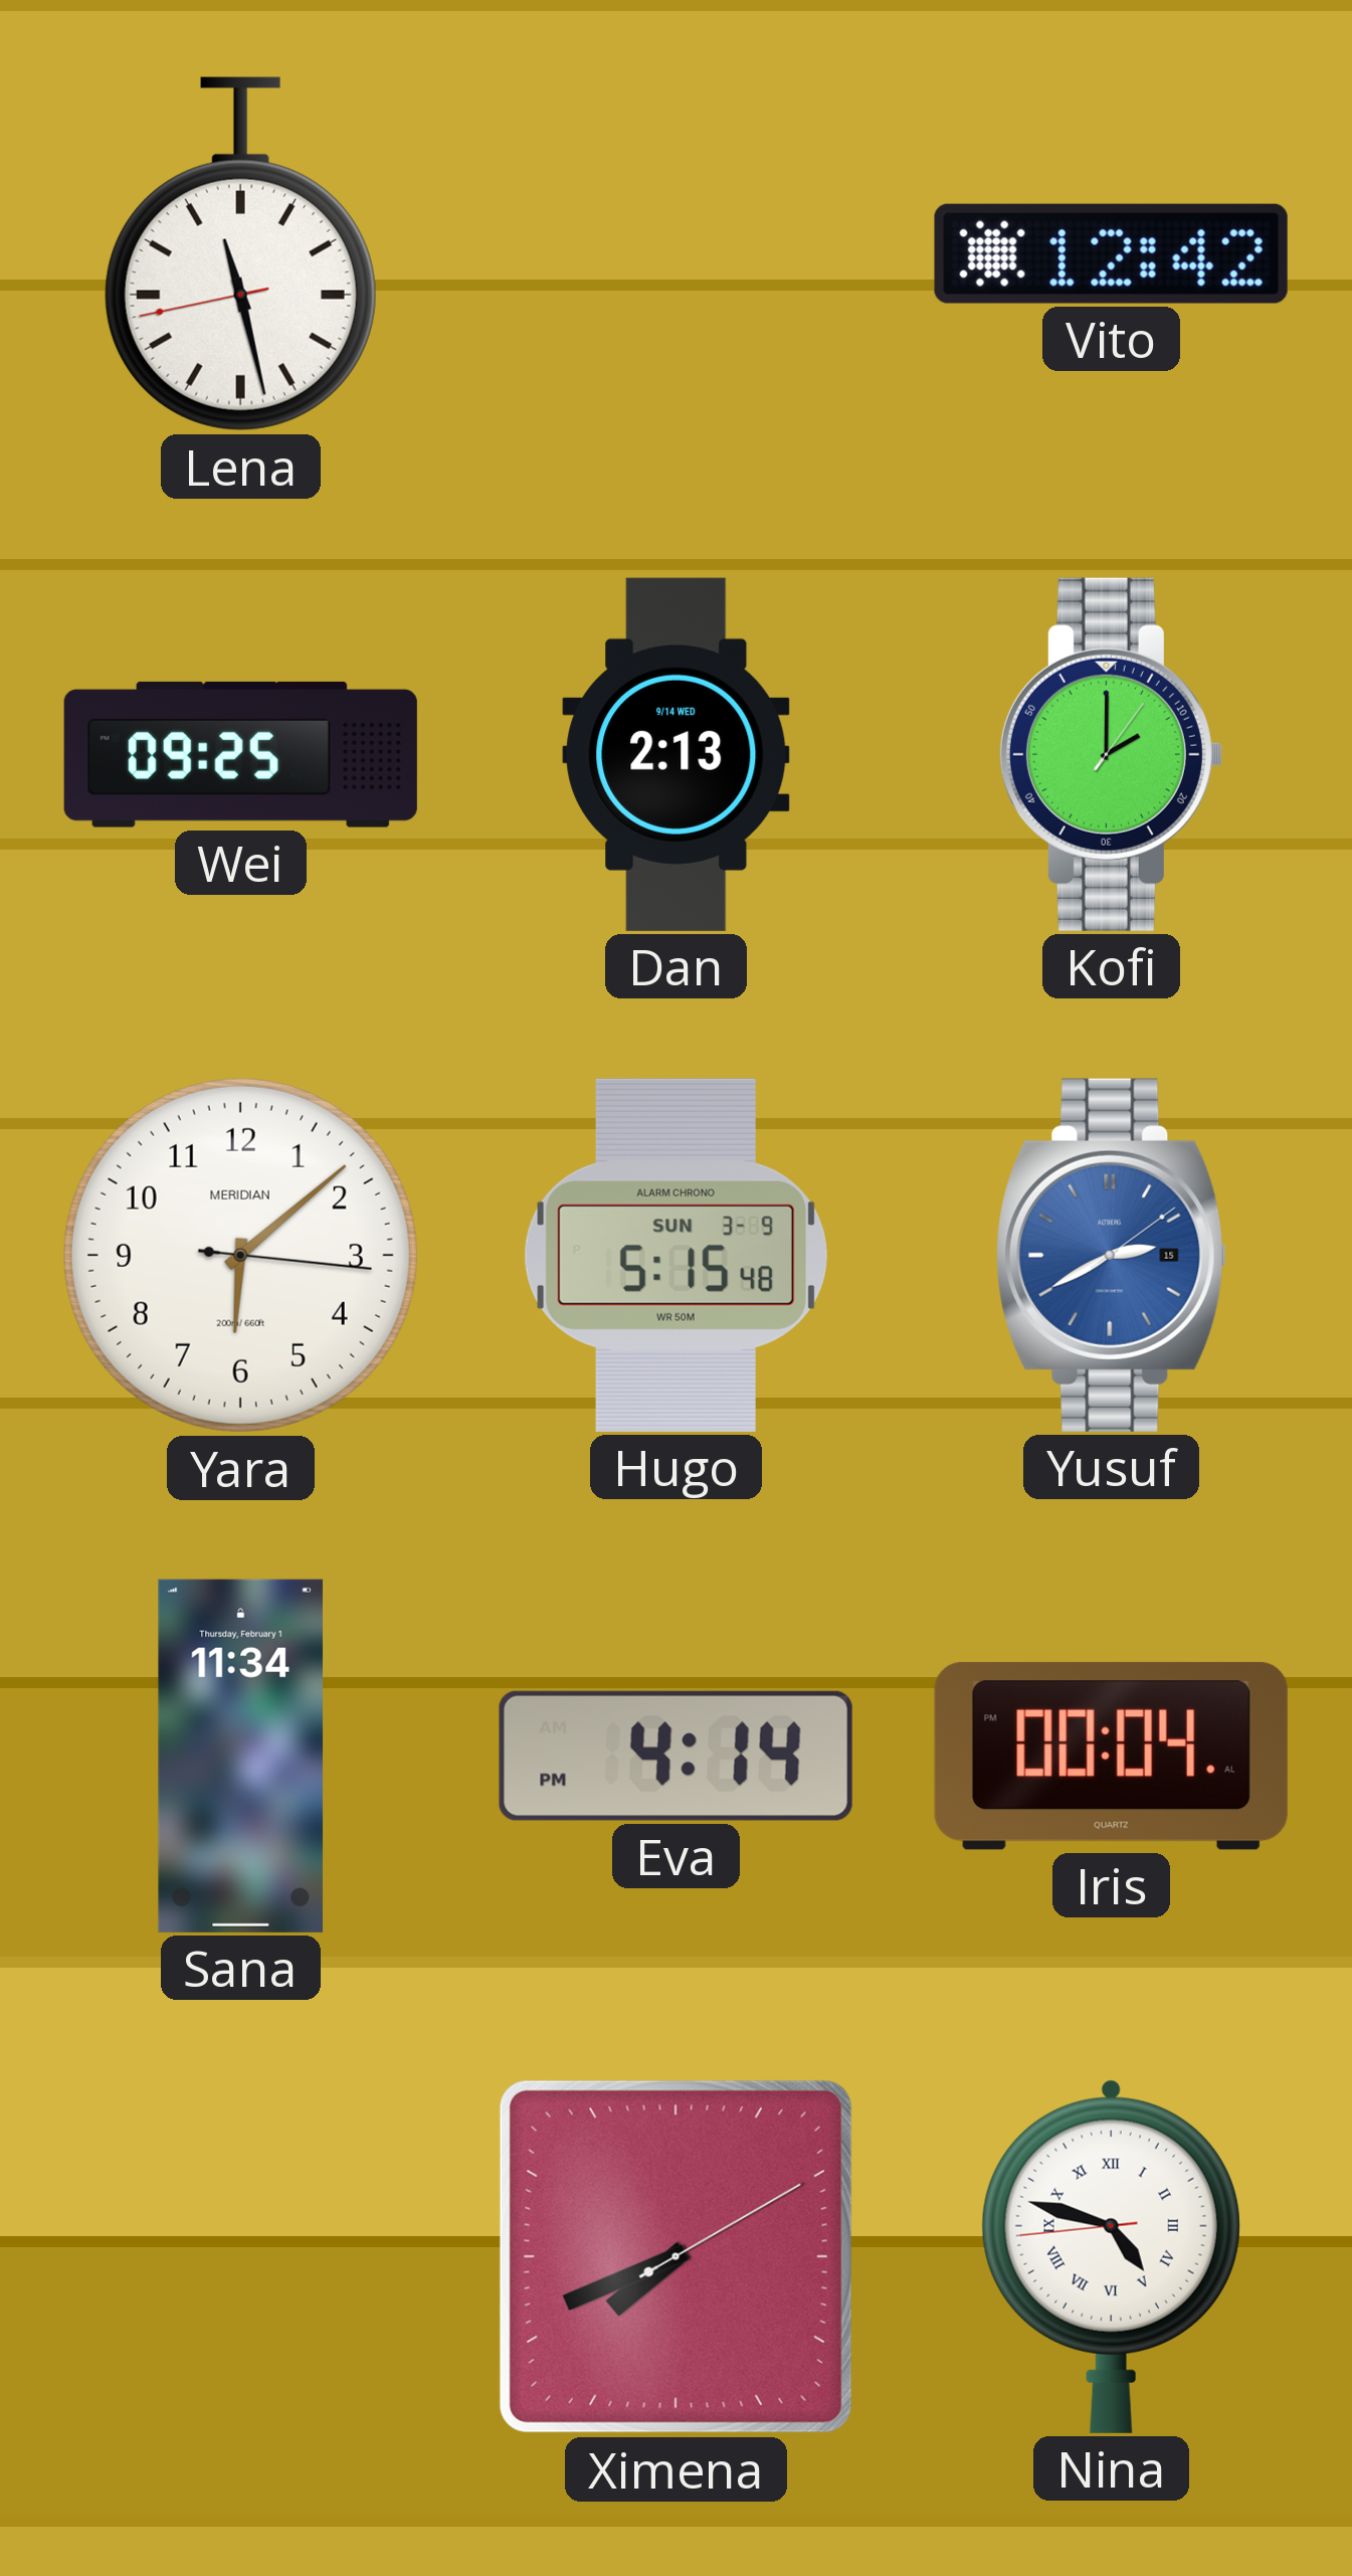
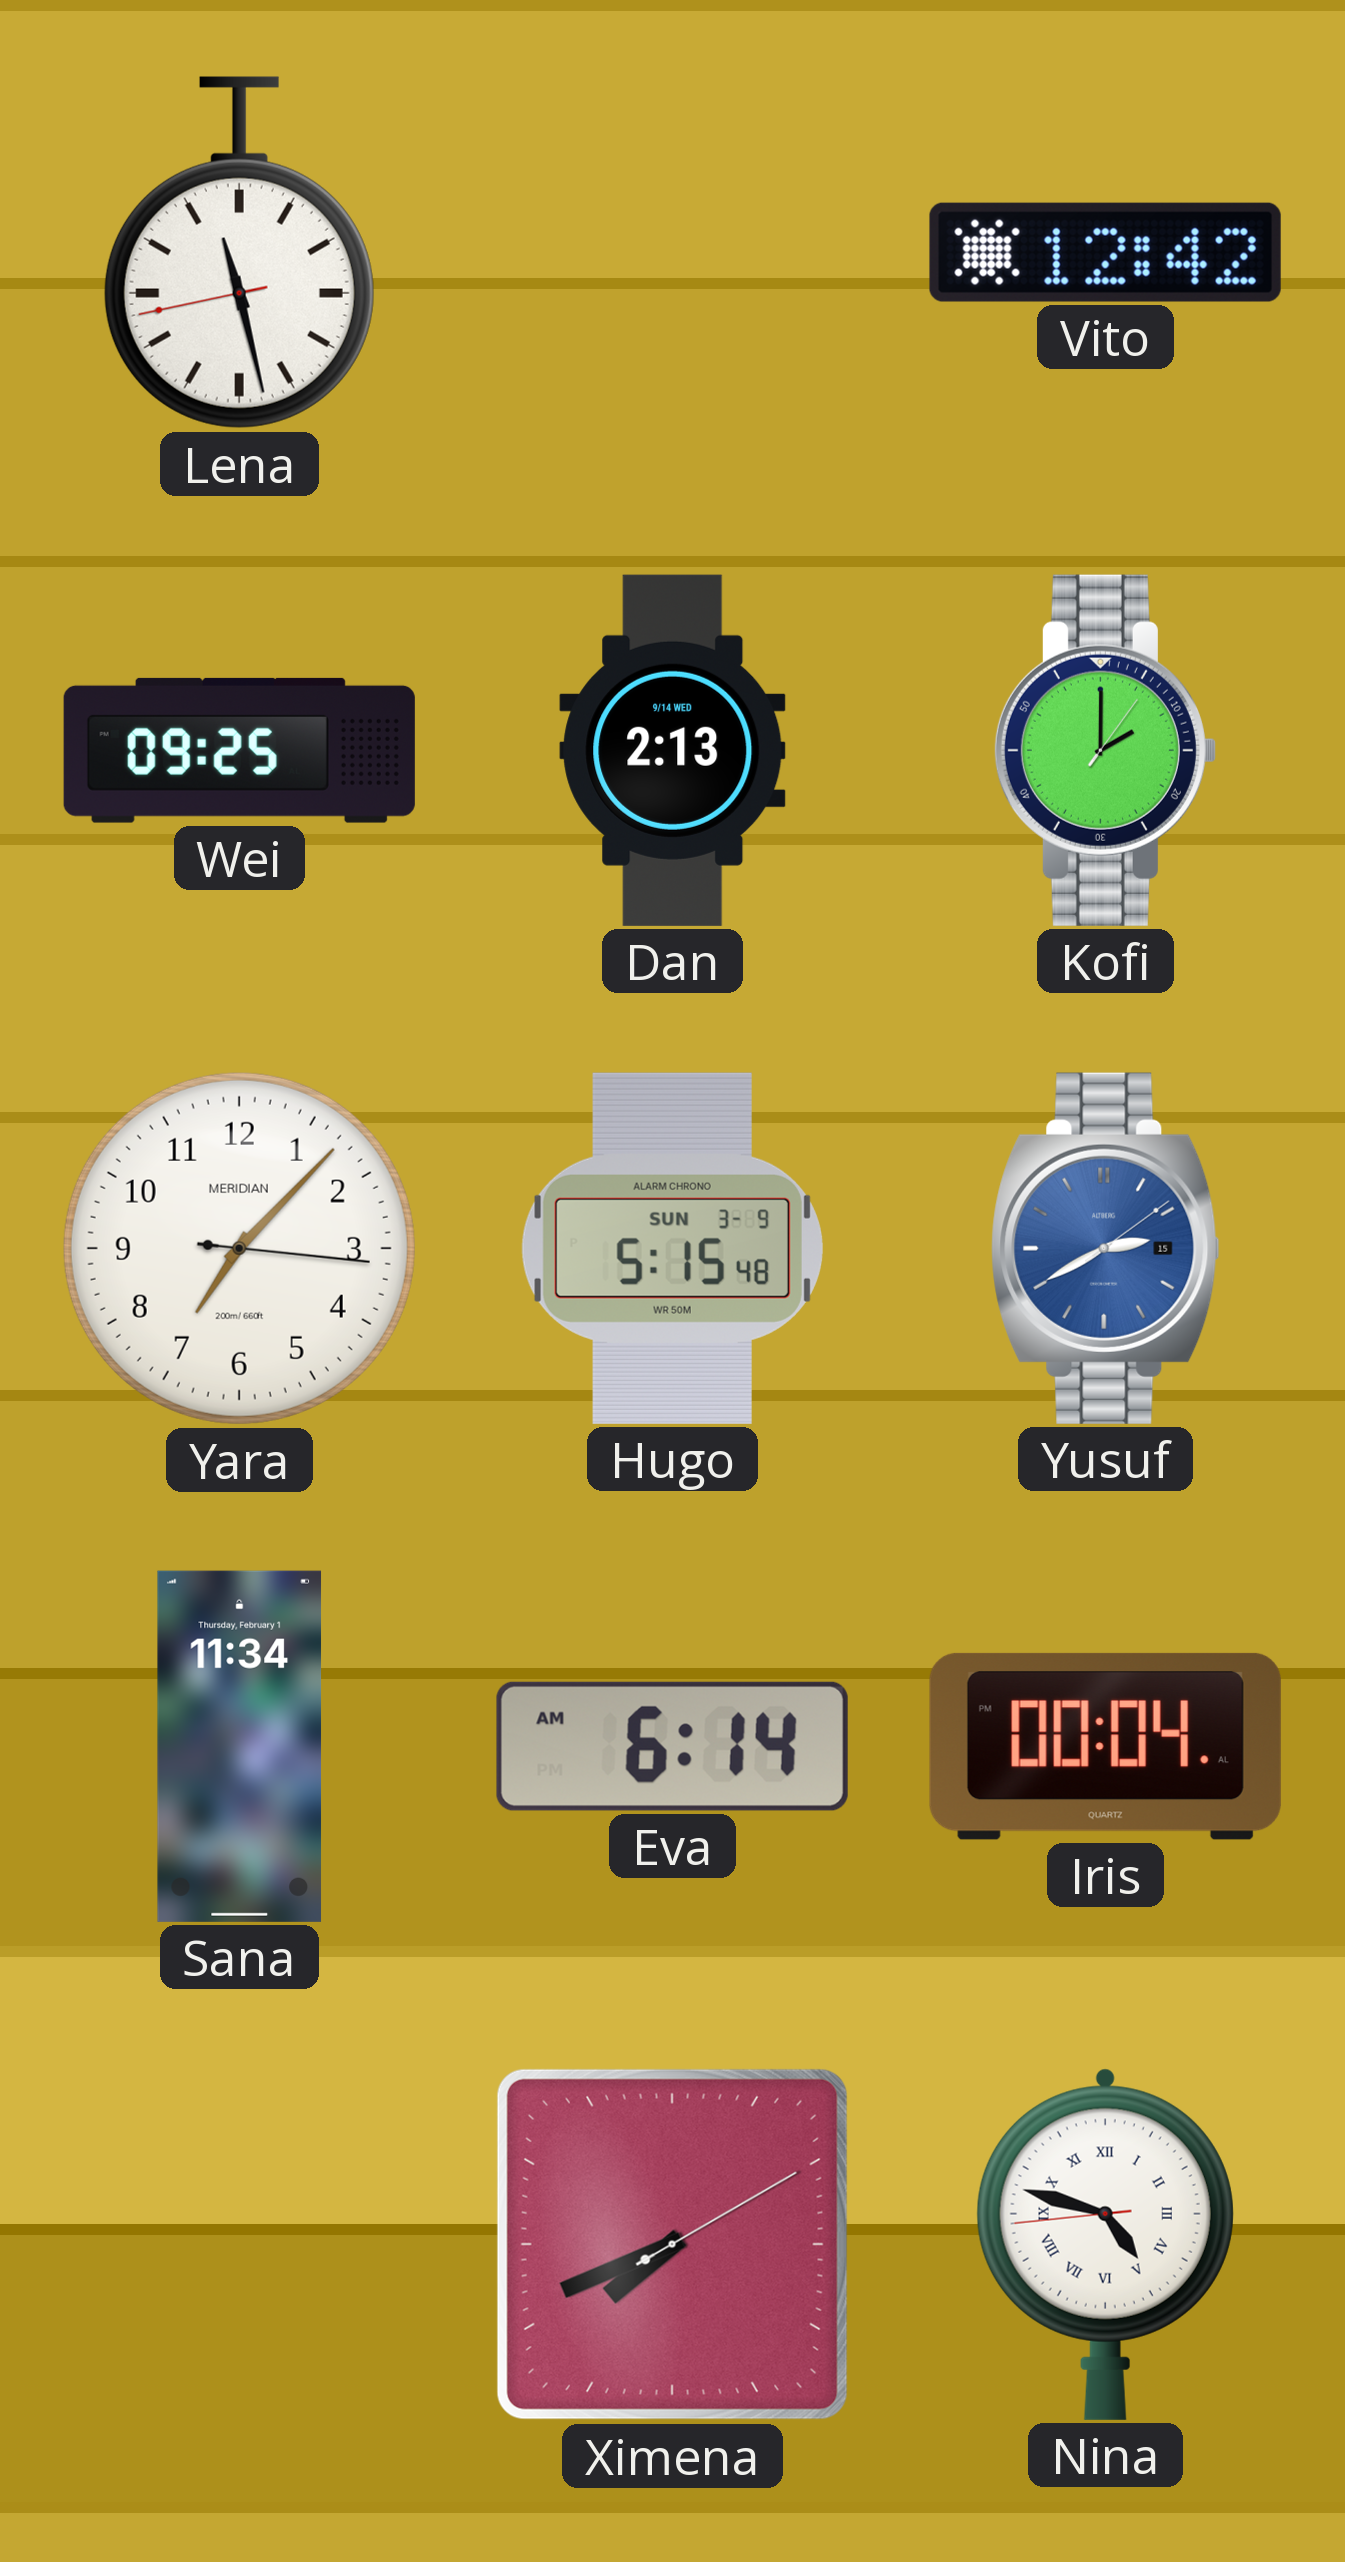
Yara: 6:08 -> 7:07 (239, 1248)
Eva: 4:14 -> 6:14 (672, 1746)
